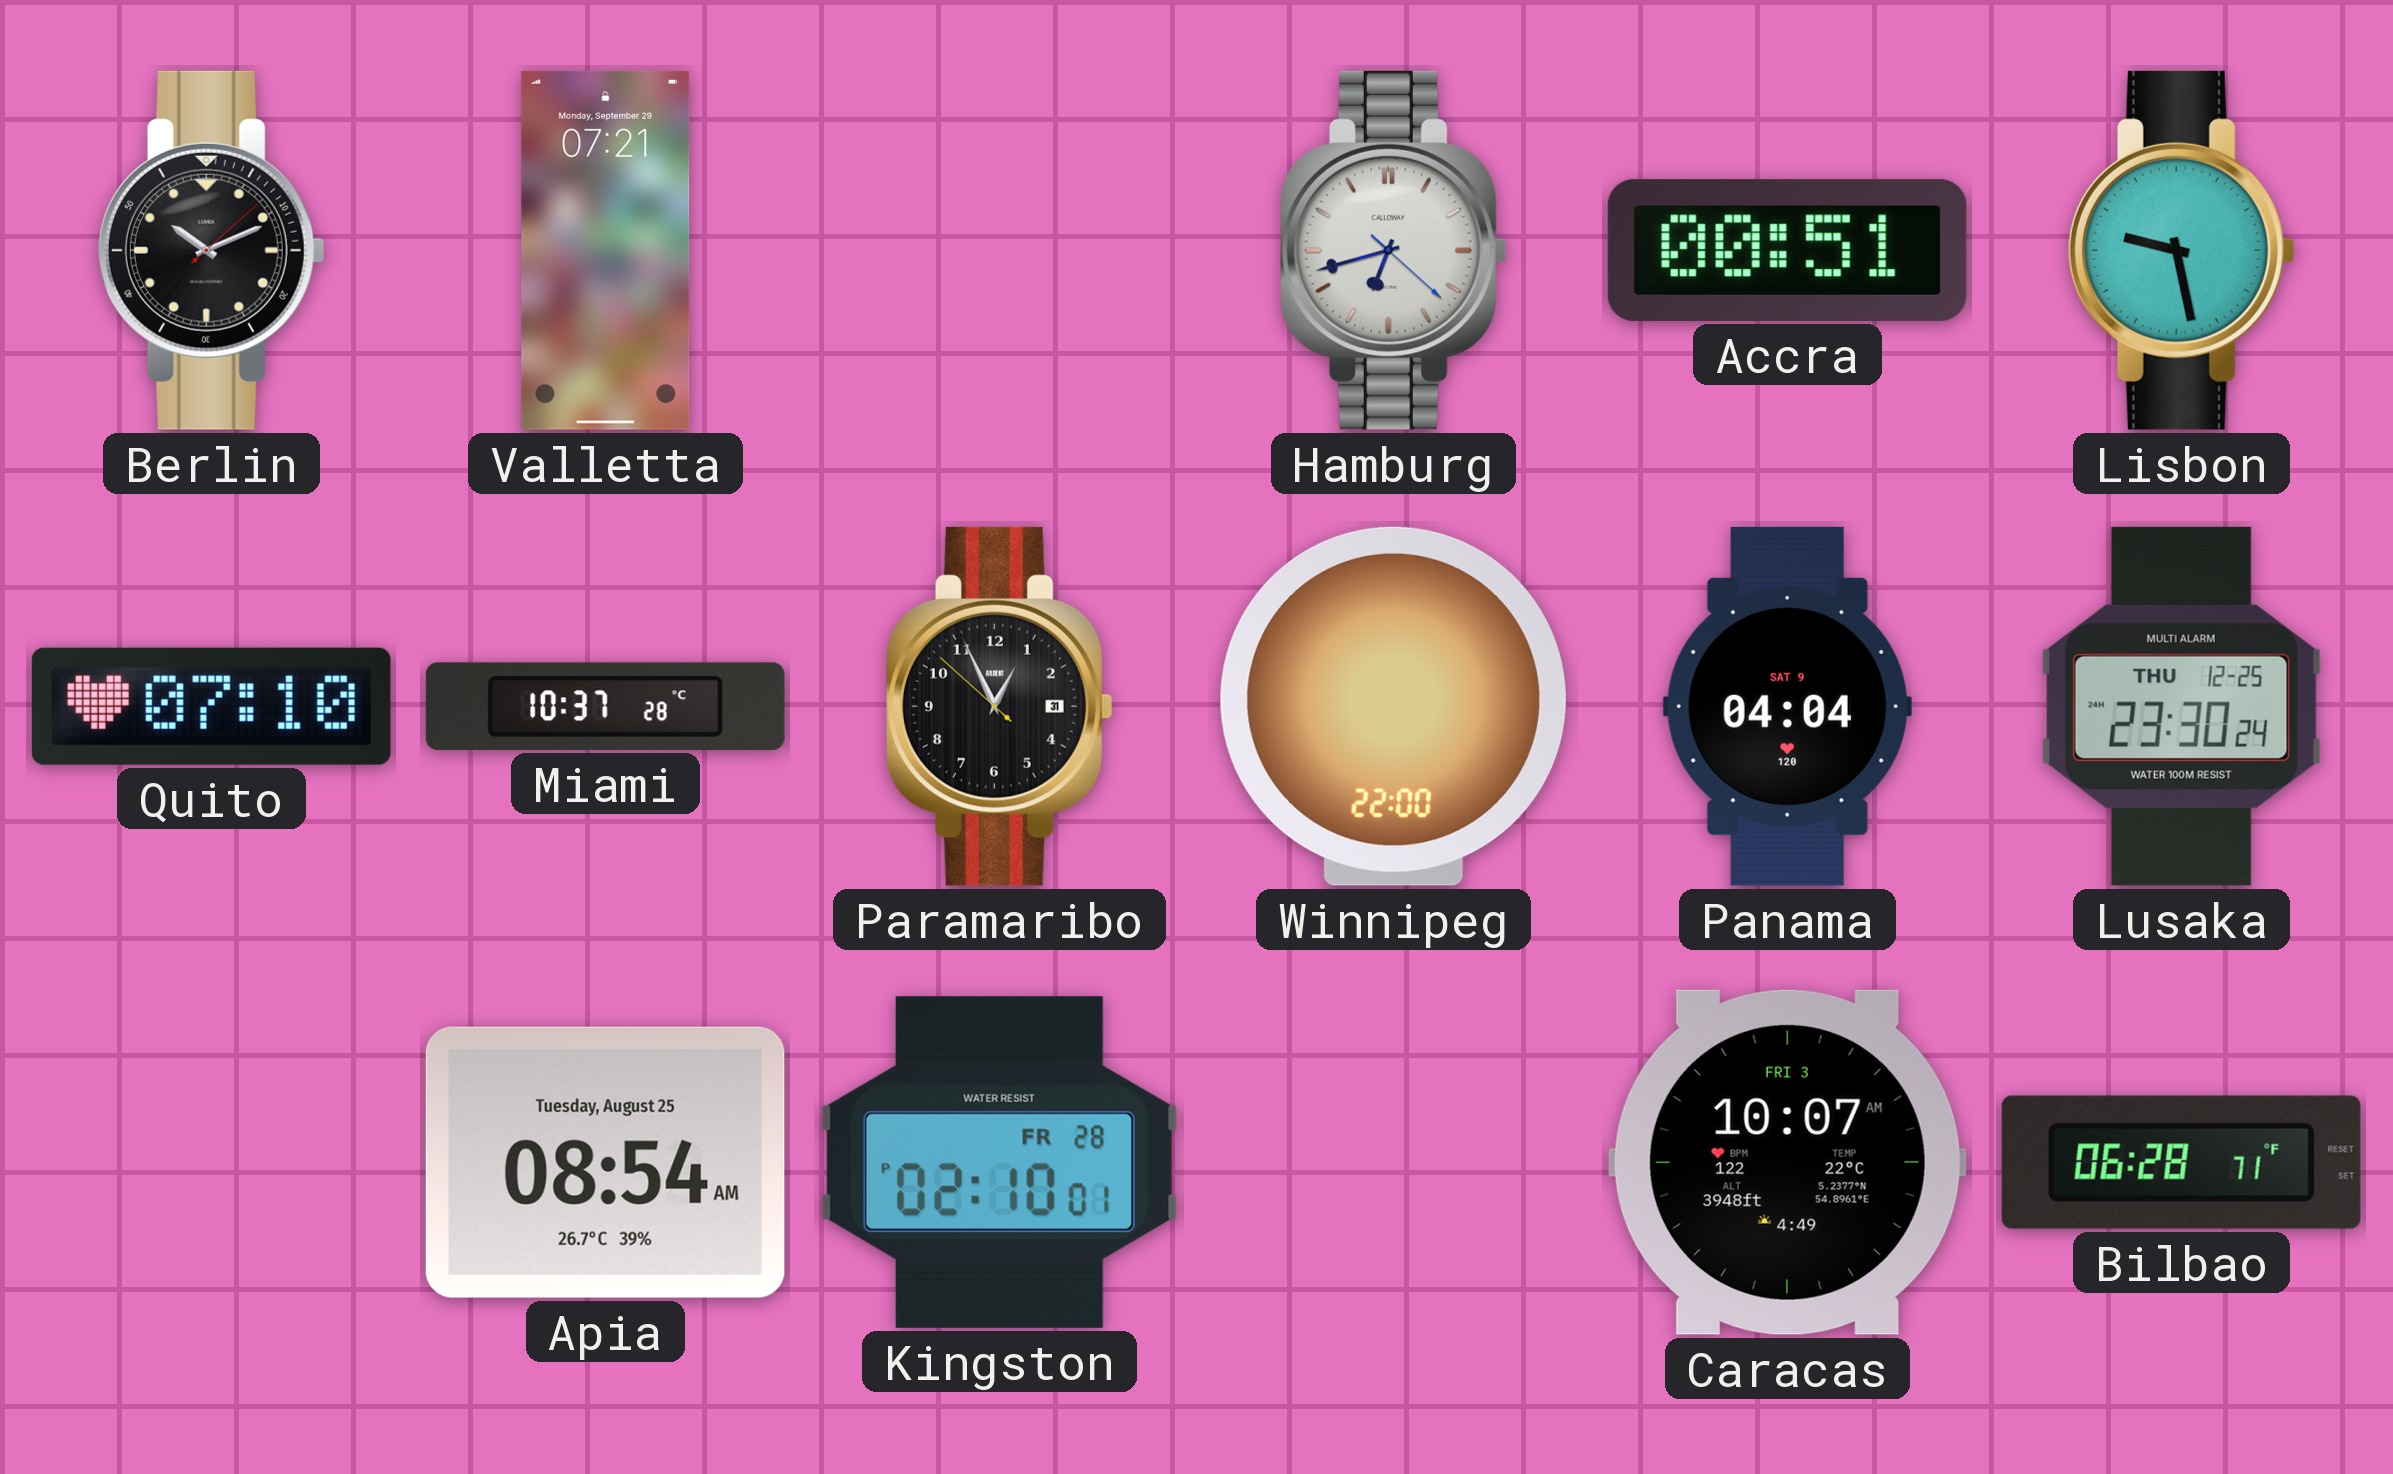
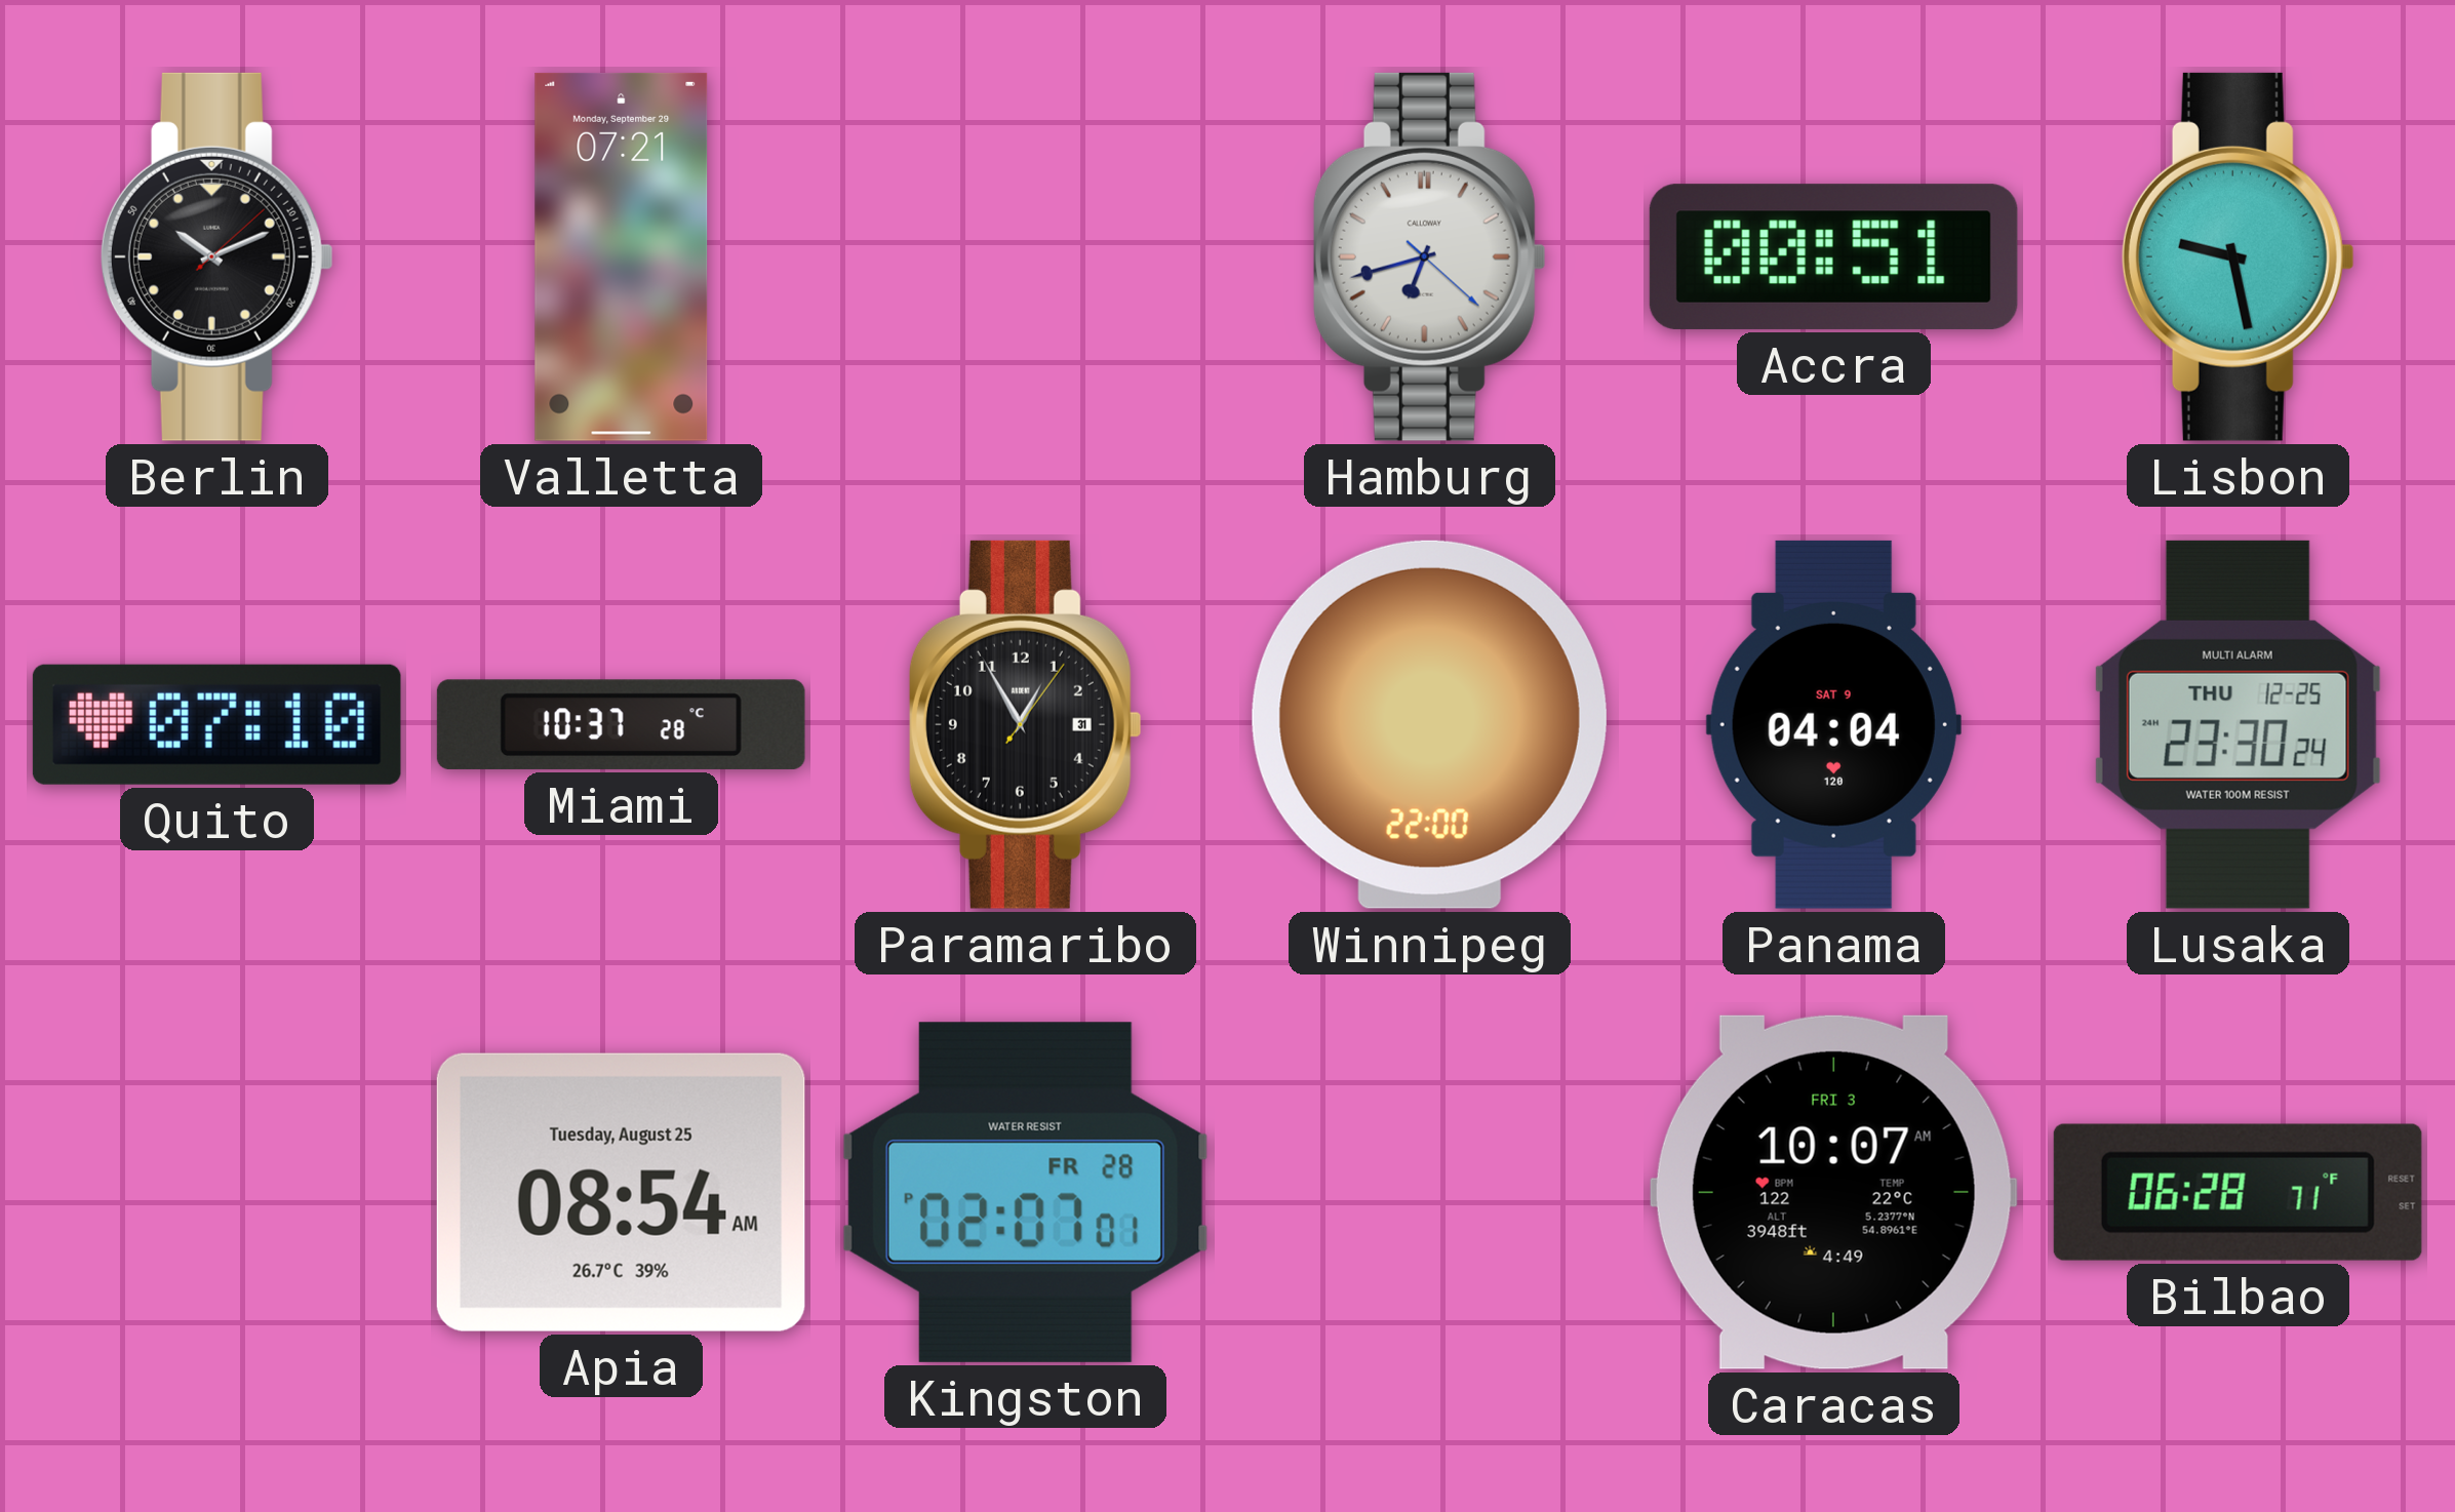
Paramaribo: 12:55:52 -> 12:55:06 (1025, 724)
Kingston: 02:10 -> 02:07 (1025, 1192)
